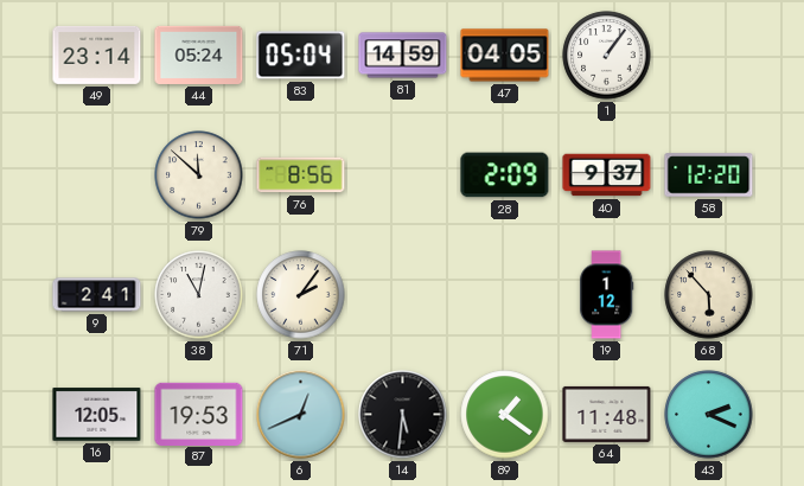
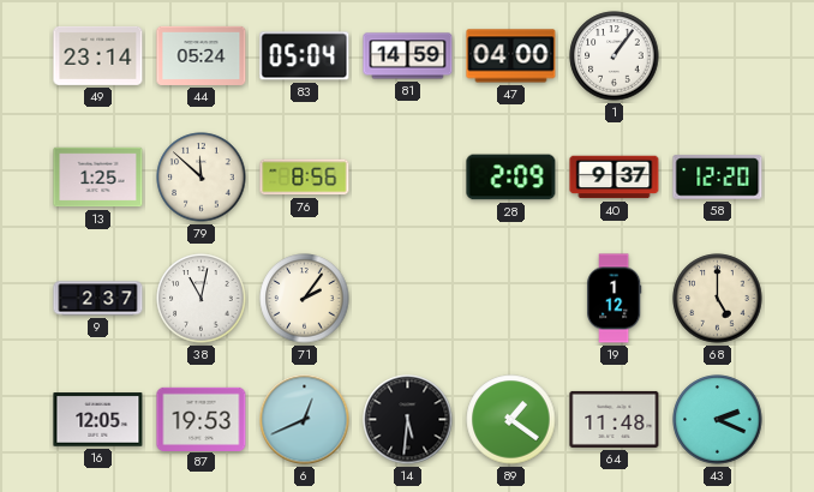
47: 04:05 -> 04:00 (511, 56)
13: none -> 1:25 (98, 178)
9: 2:41 -> 2:37 (98, 299)
68: 5:53 -> 5:00 (718, 299)
